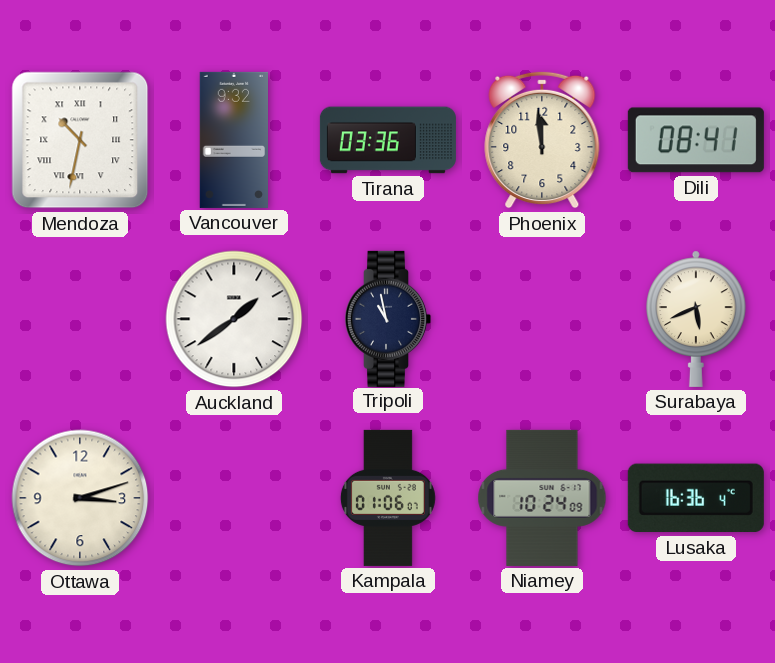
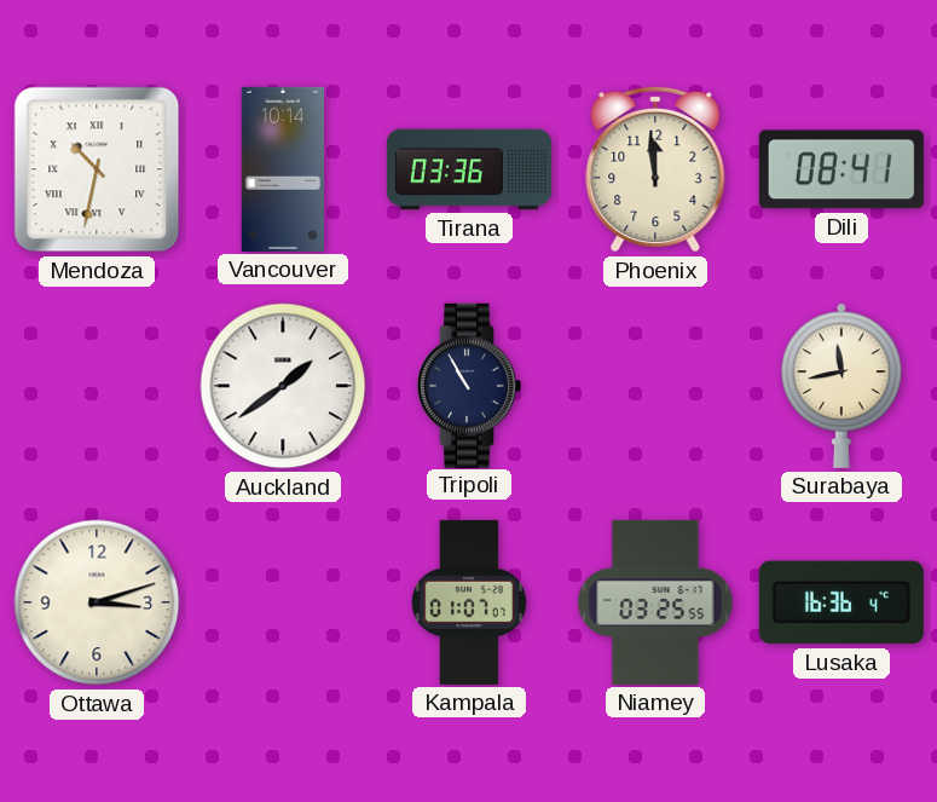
Vancouver: 9:32 -> 10:14 (282, 169)
Tripoli: 10:58 -> 10:55 (470, 386)
Surabaya: 5:41 -> 11:43 (843, 386)
Kampala: 01:06 -> 01:07 (469, 602)
Niamey: 10:24 -> 03:25 (655, 602)
